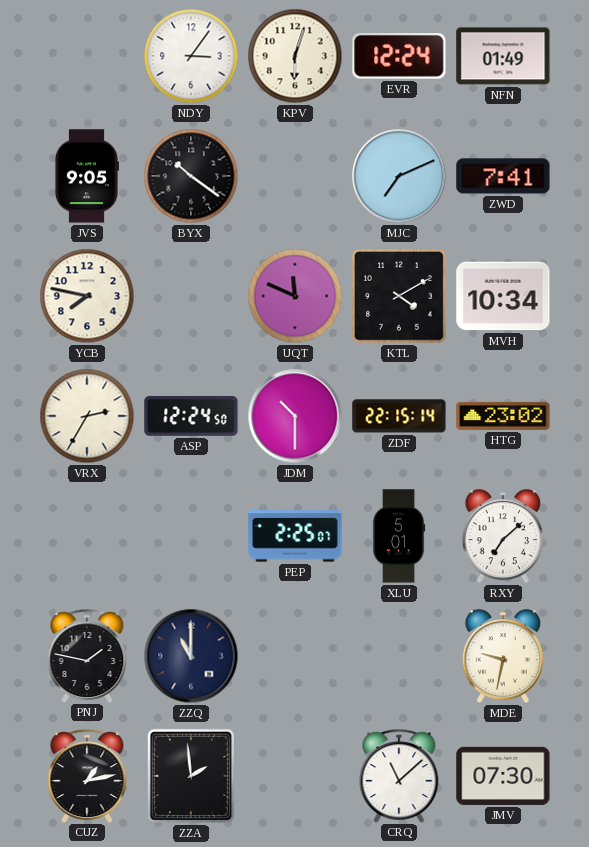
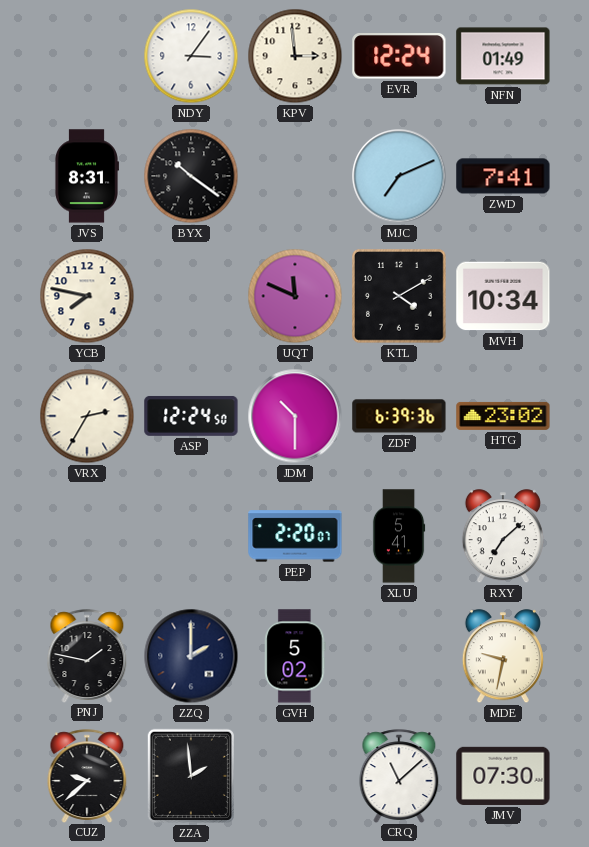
KPV: 6:03 -> 2:59 (295, 56)
JVS: 9:05 -> 8:31 (86, 176)
ZDF: 22:15 -> 6:39 (399, 416)
PEP: 2:25 -> 2:20 (295, 536)
XLU: 5:01 -> 5:41 (399, 536)
ZZQ: 11:00 -> 2:00 (191, 656)
GVH: none -> 5:02 (295, 656)
CUZ: 1:13 -> 9:38 (87, 776)
